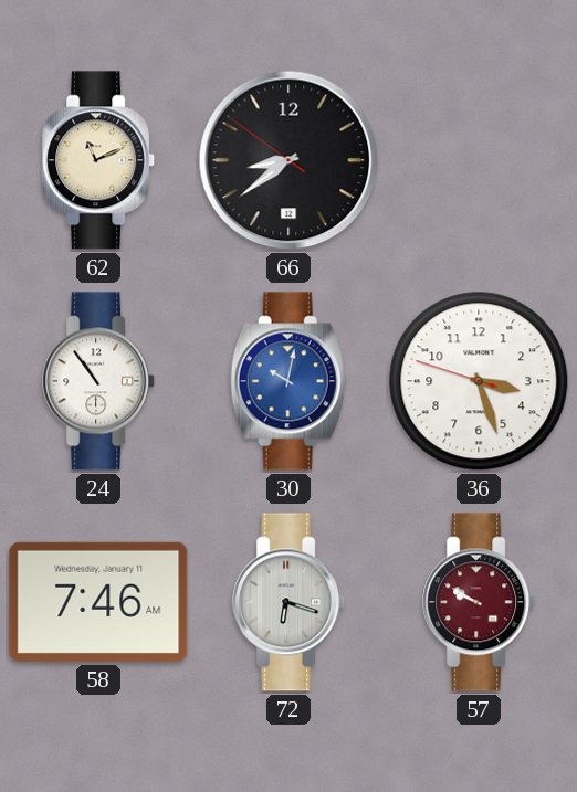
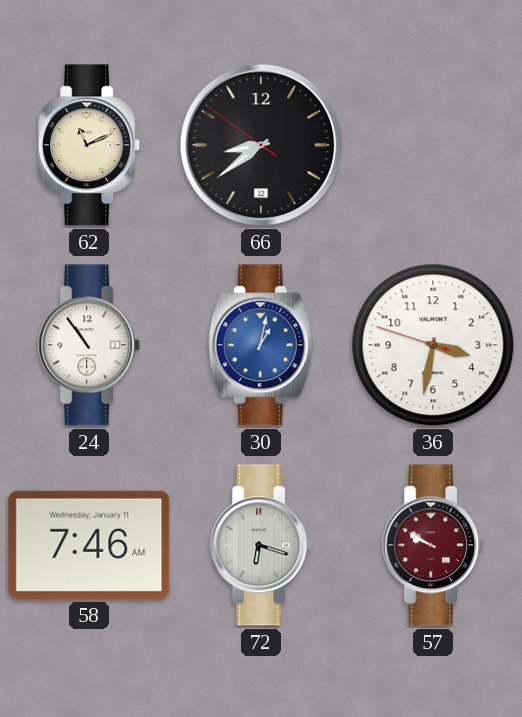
30: 10:02 -> 1:02 (261, 345)
36: 3:26 -> 3:31 (433, 345)
